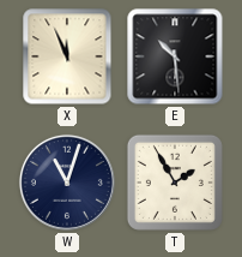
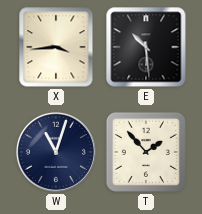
X: 11:56 -> 3:44 (56, 47)
T: 1:55 -> 1:53 (146, 152)
